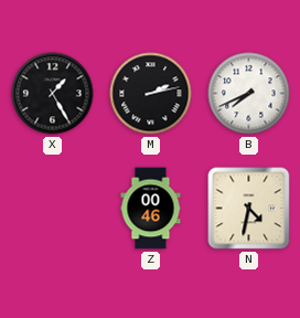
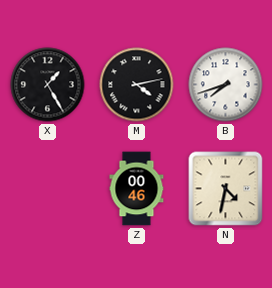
M: 2:13 -> 4:13 (137, 85)
B: 7:41 -> 7:42 (226, 85)
